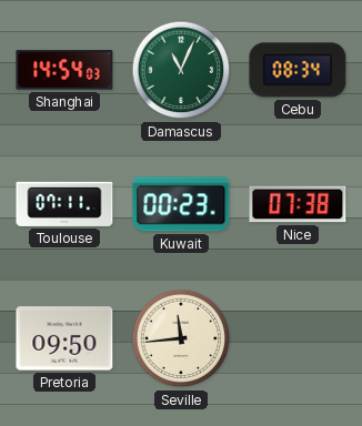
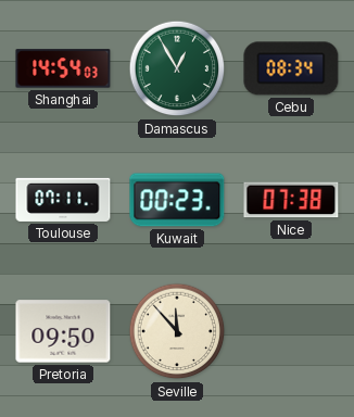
Damascus: 11:04 -> 12:55 (177, 68)
Seville: 11:44 -> 11:53 (177, 331)
